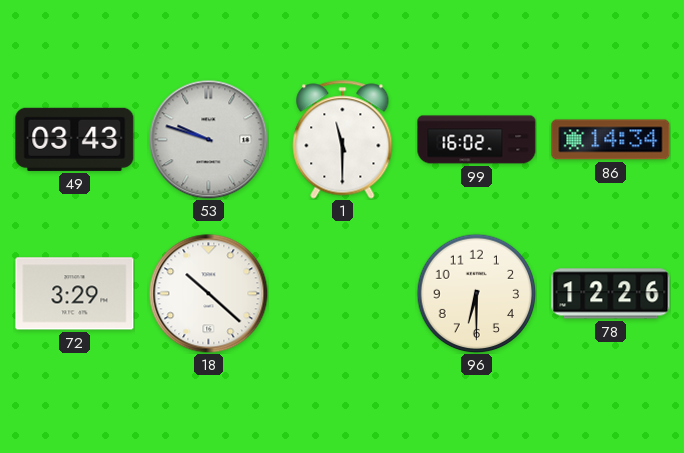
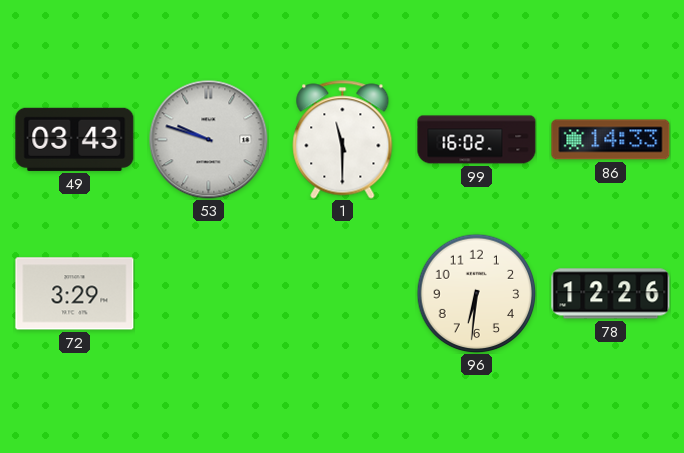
86: 14:34 -> 14:33 (611, 140)
18: 10:22 -> none (209, 294)
96: 6:30 -> 6:31 (476, 293)
